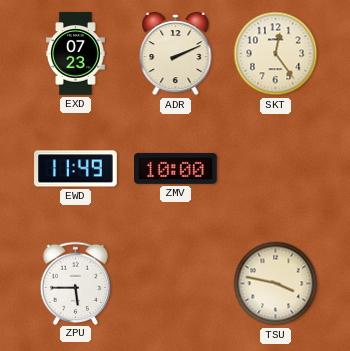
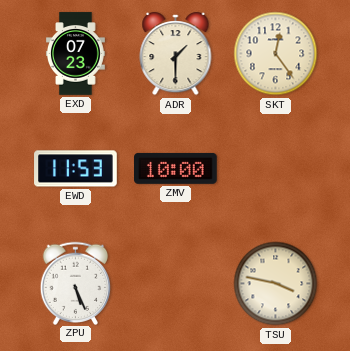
ADR: 2:11 -> 1:30 (176, 54)
EWD: 11:49 -> 11:53 (76, 169)
ZPU: 5:45 -> 5:26 (76, 283)
